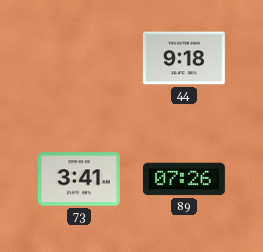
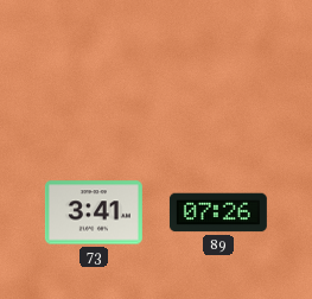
44: 9:18 -> none (184, 58)
